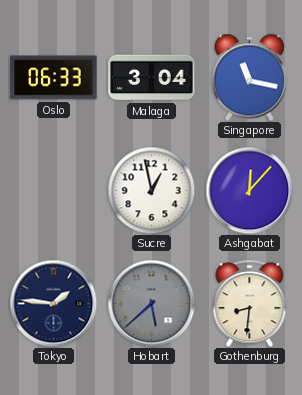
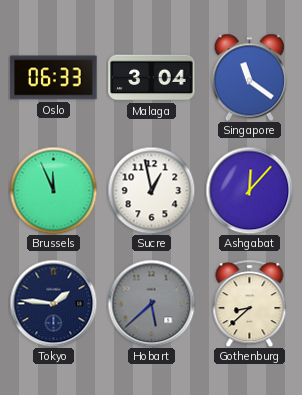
Singapore: 11:17 -> 11:21 (249, 77)
Brussels: none -> 11:56 (53, 190)
Gothenburg: 8:31 -> 8:38 (250, 303)
